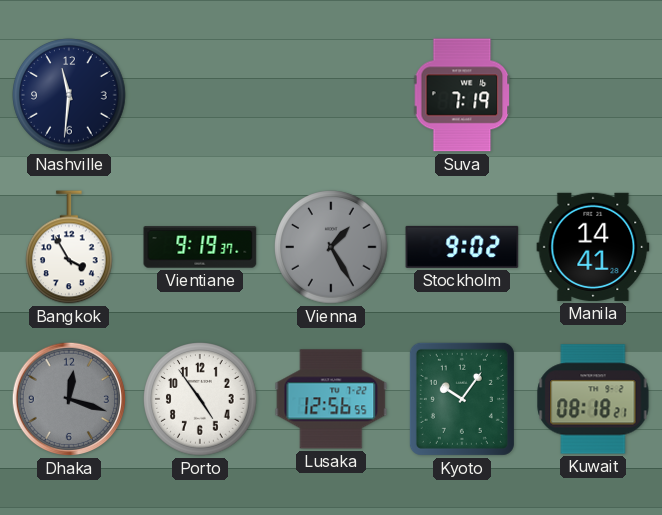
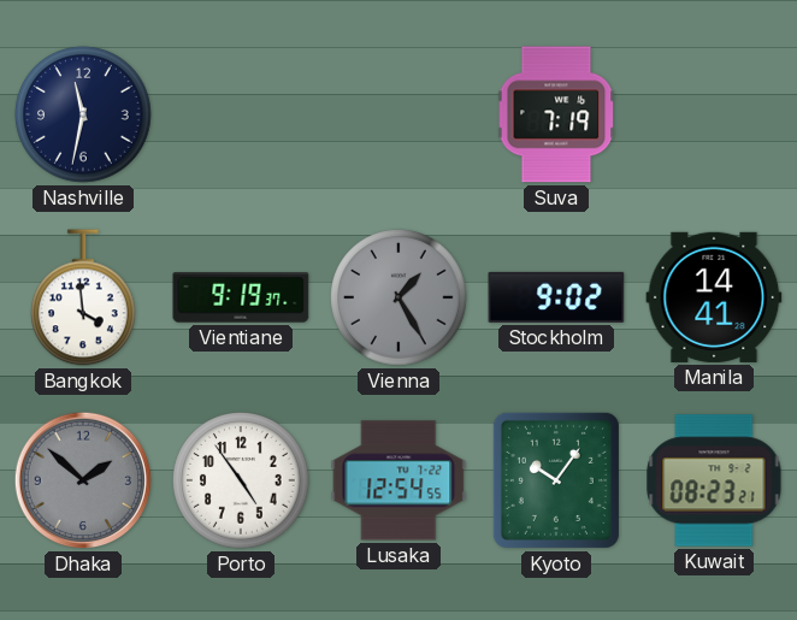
Nashville: 11:31 -> 11:32 (83, 114)
Bangkok: 3:55 -> 3:59 (84, 297)
Dhaka: 12:18 -> 1:52 (83, 480)
Lusaka: 12:56 -> 12:54 (398, 480)
Kuwait: 08:18 -> 08:23 (714, 480)
